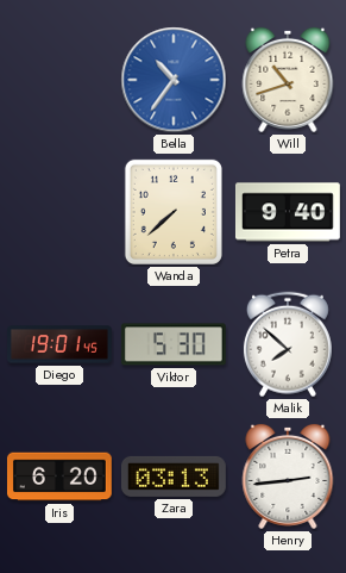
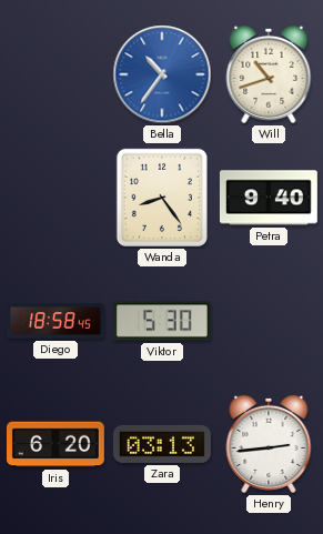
Wanda: 7:38 -> 8:24 (162, 198)
Diego: 19:01 -> 18:58 (57, 321)
Malik: 7:52 -> none (288, 344)
